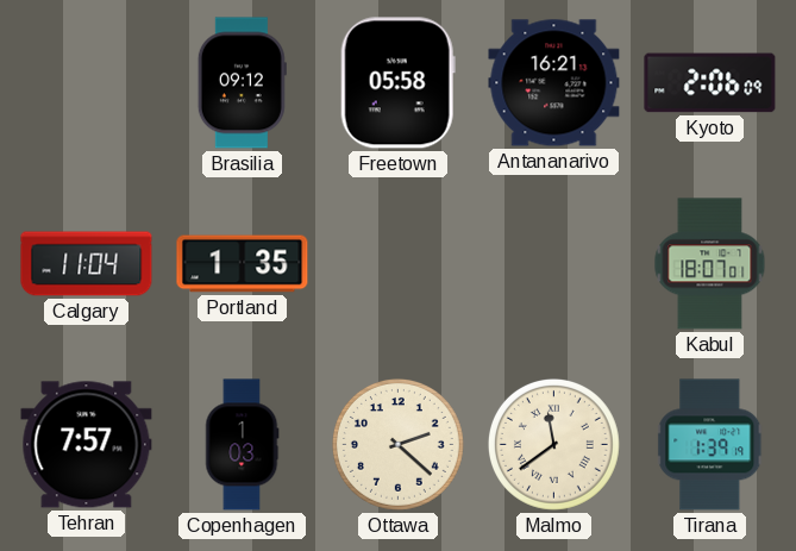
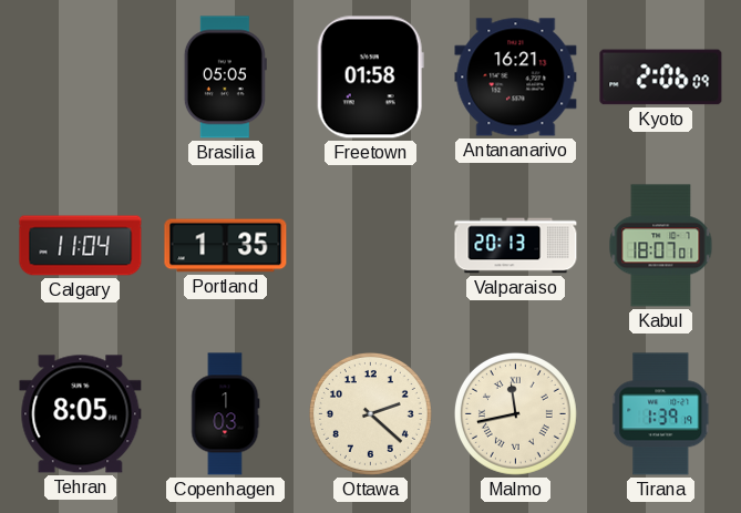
Brasilia: 09:12 -> 05:05 (225, 78)
Freetown: 05:58 -> 01:58 (370, 78)
Valparaiso: none -> 20:13 (516, 246)
Tehran: 7:57 -> 8:05 (81, 414)
Malmo: 11:39 -> 11:43 (515, 413)
